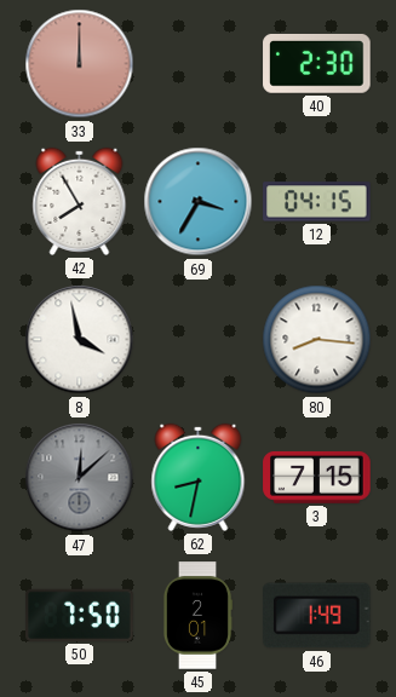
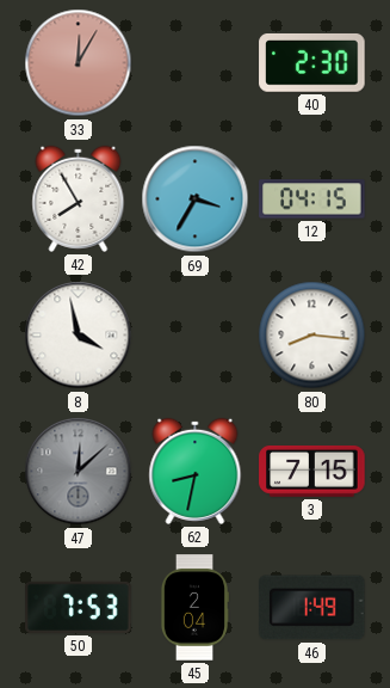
33: 12:00 -> 12:05 (79, 63)
50: 7:50 -> 7:53 (79, 607)
45: 2:01 -> 2:04 (194, 608)
